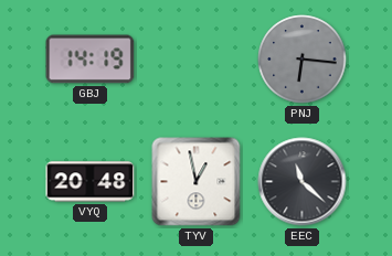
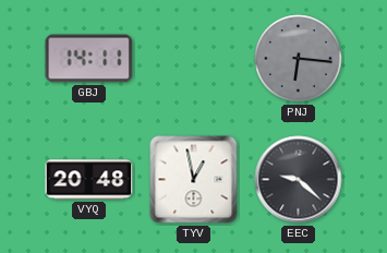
GBJ: 14:19 -> 14:11 (89, 59)
EEC: 11:22 -> 9:22 (299, 180)
